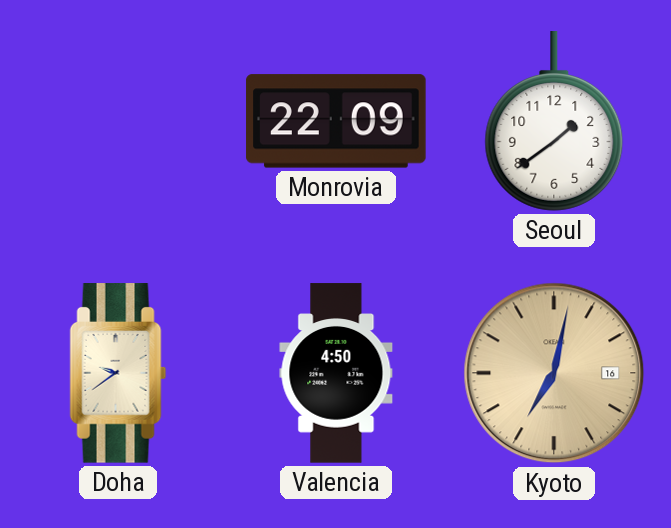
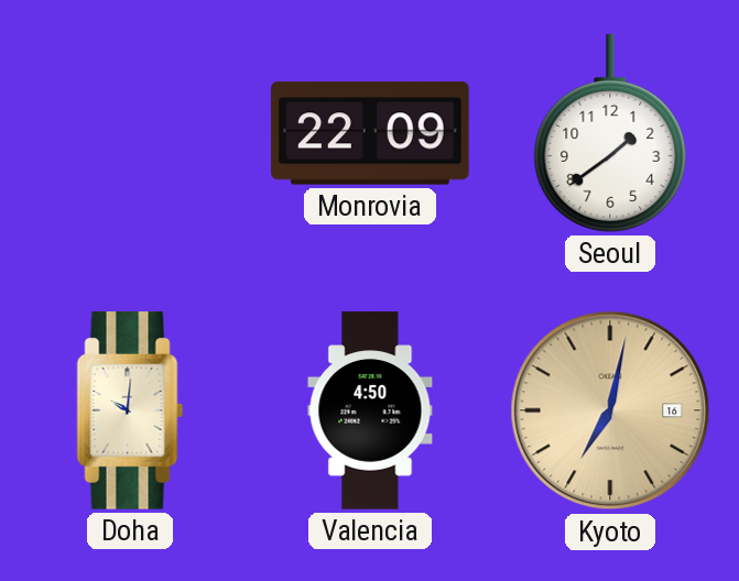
Doha: 9:39 -> 10:01 (130, 410)
